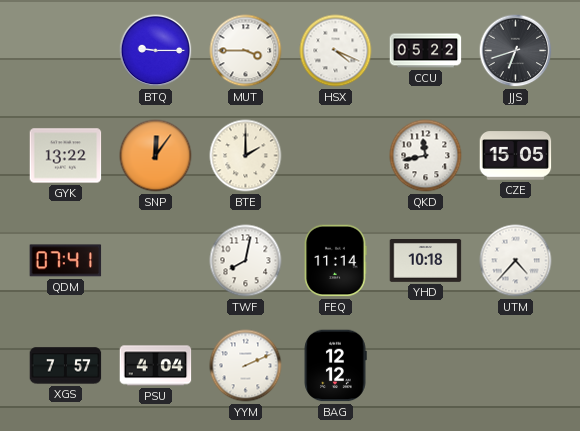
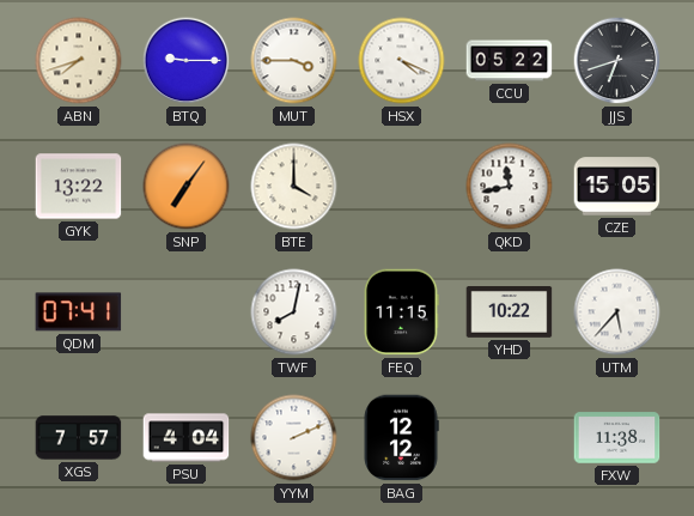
ABN: none -> 7:42 (79, 61)
SNP: 12:06 -> 7:06 (187, 187)
BTE: 2:00 -> 4:00 (294, 187)
FEQ: 11:14 -> 11:15 (401, 312)
YHD: 10:18 -> 10:22 (510, 312)
UTM: 4:37 -> 5:37 (617, 312)
FXW: none -> 11:38 (617, 438)
